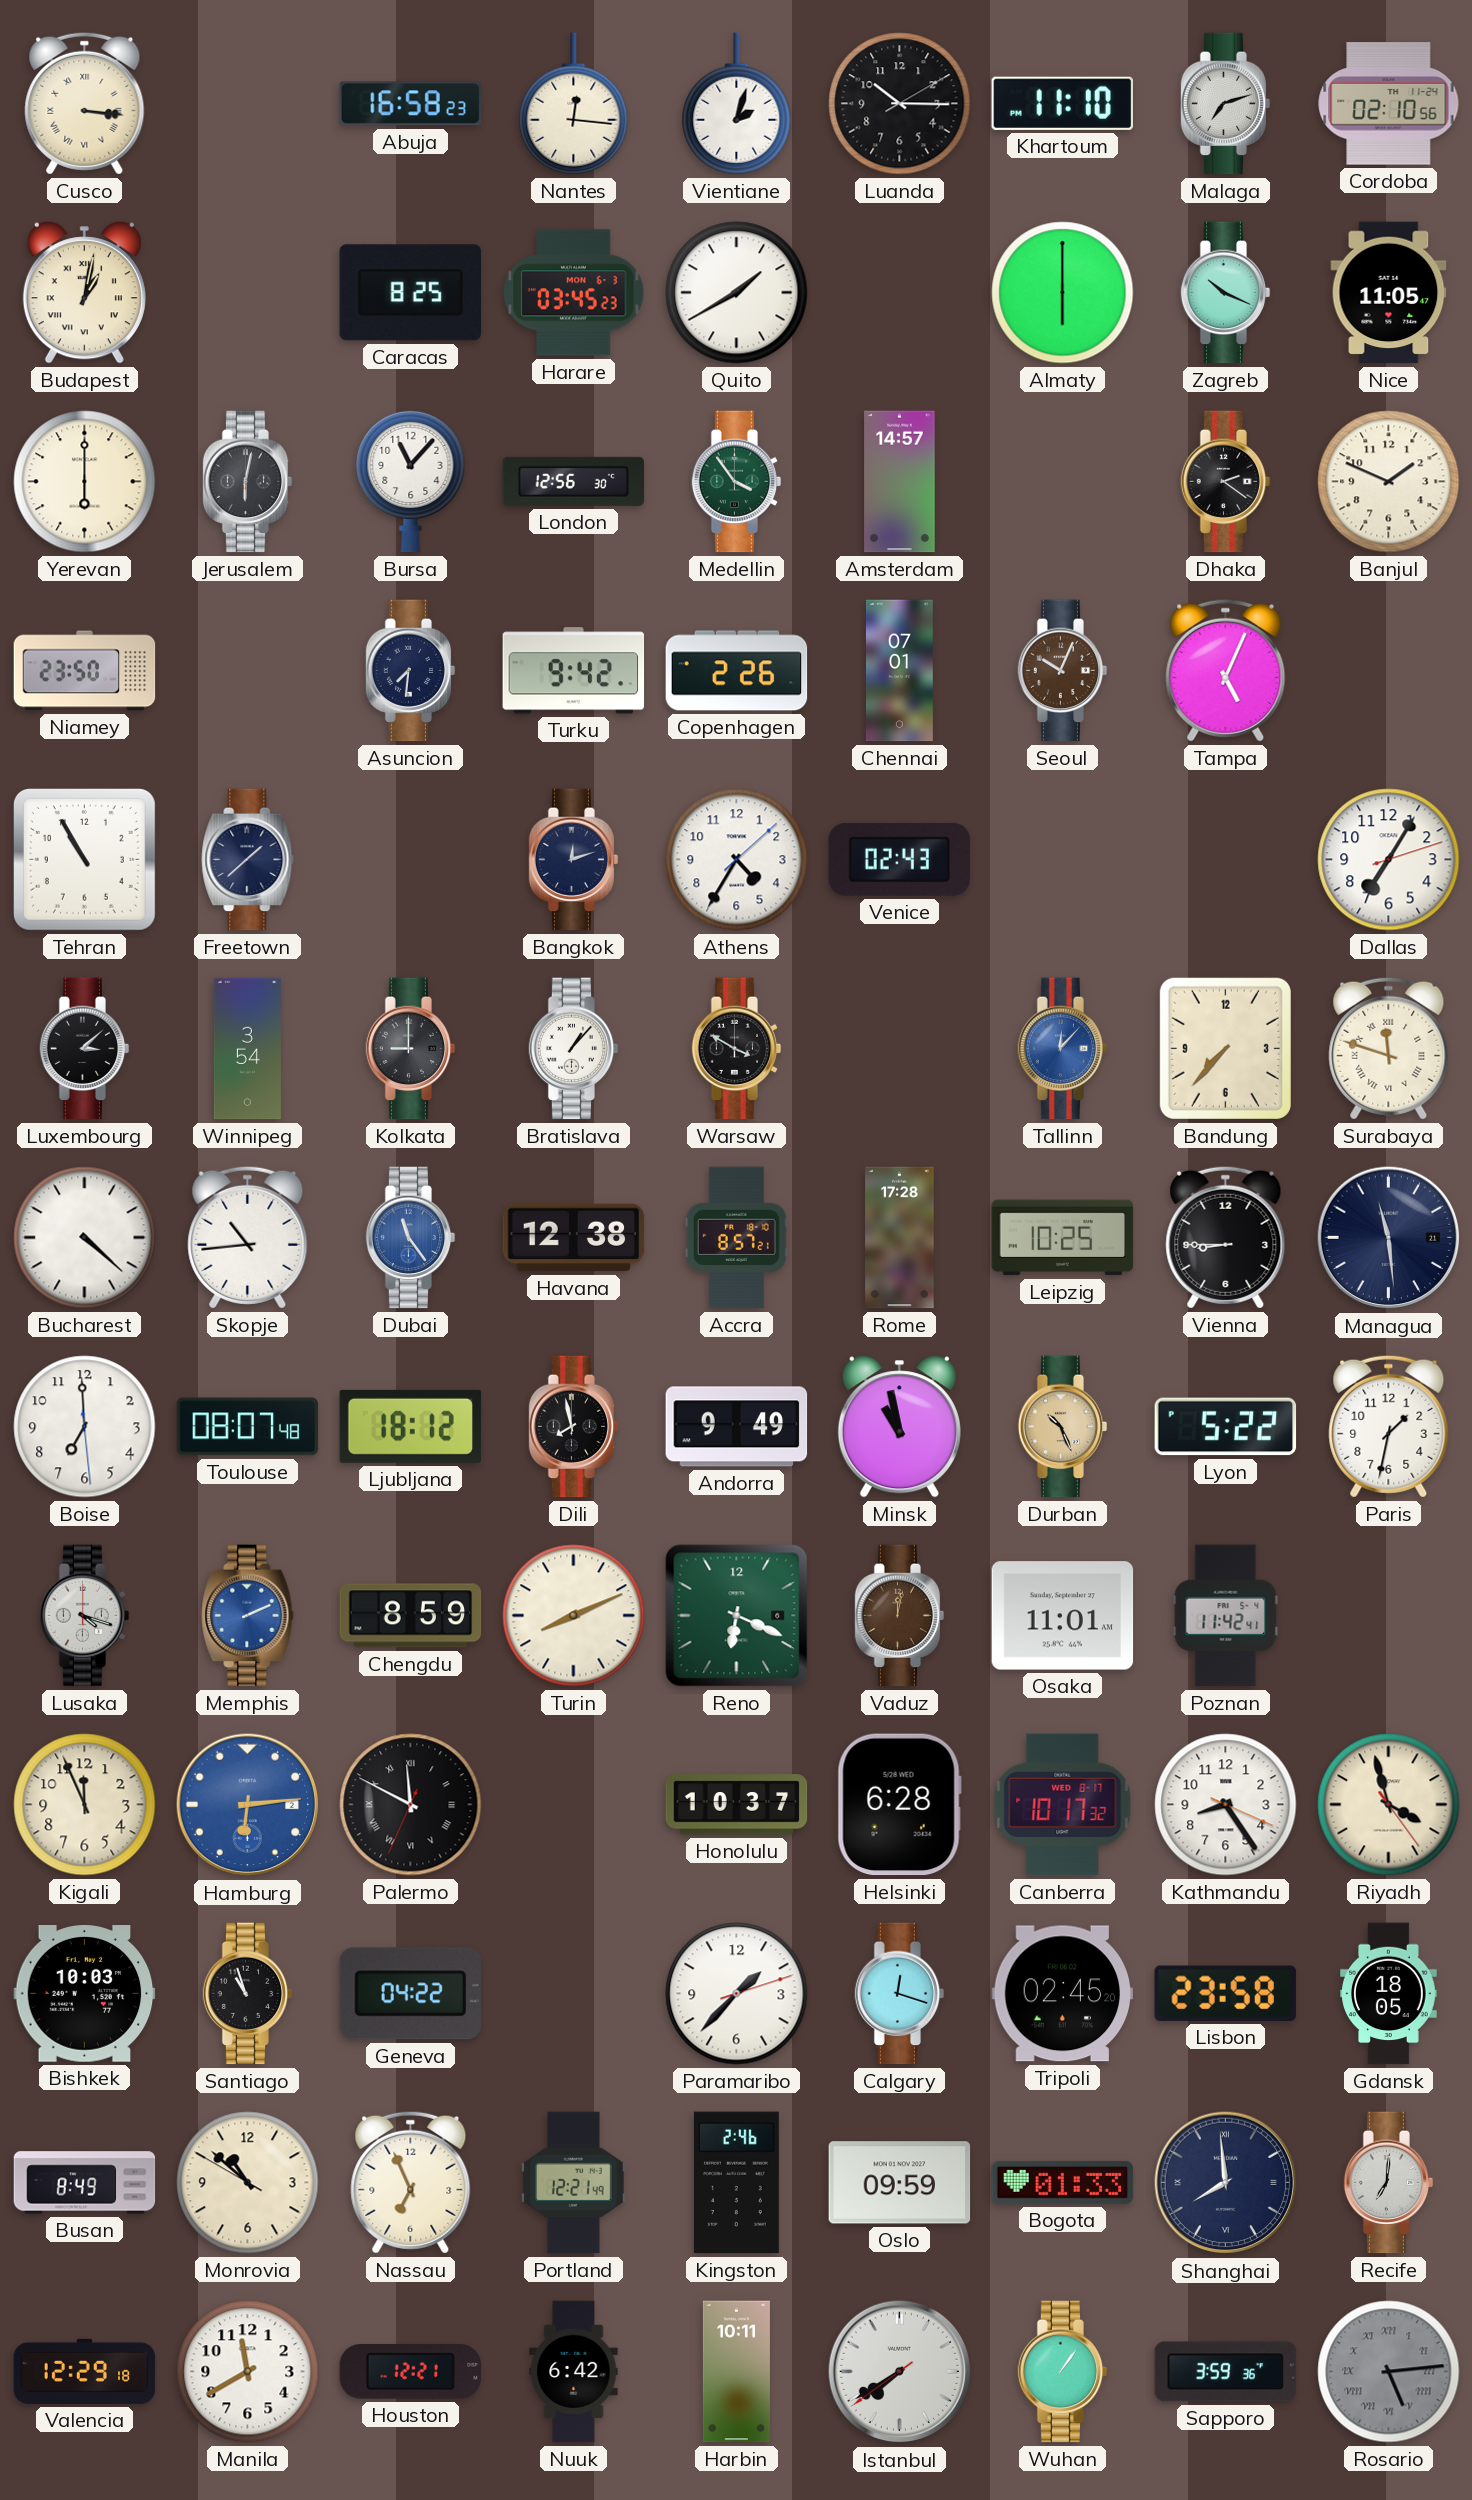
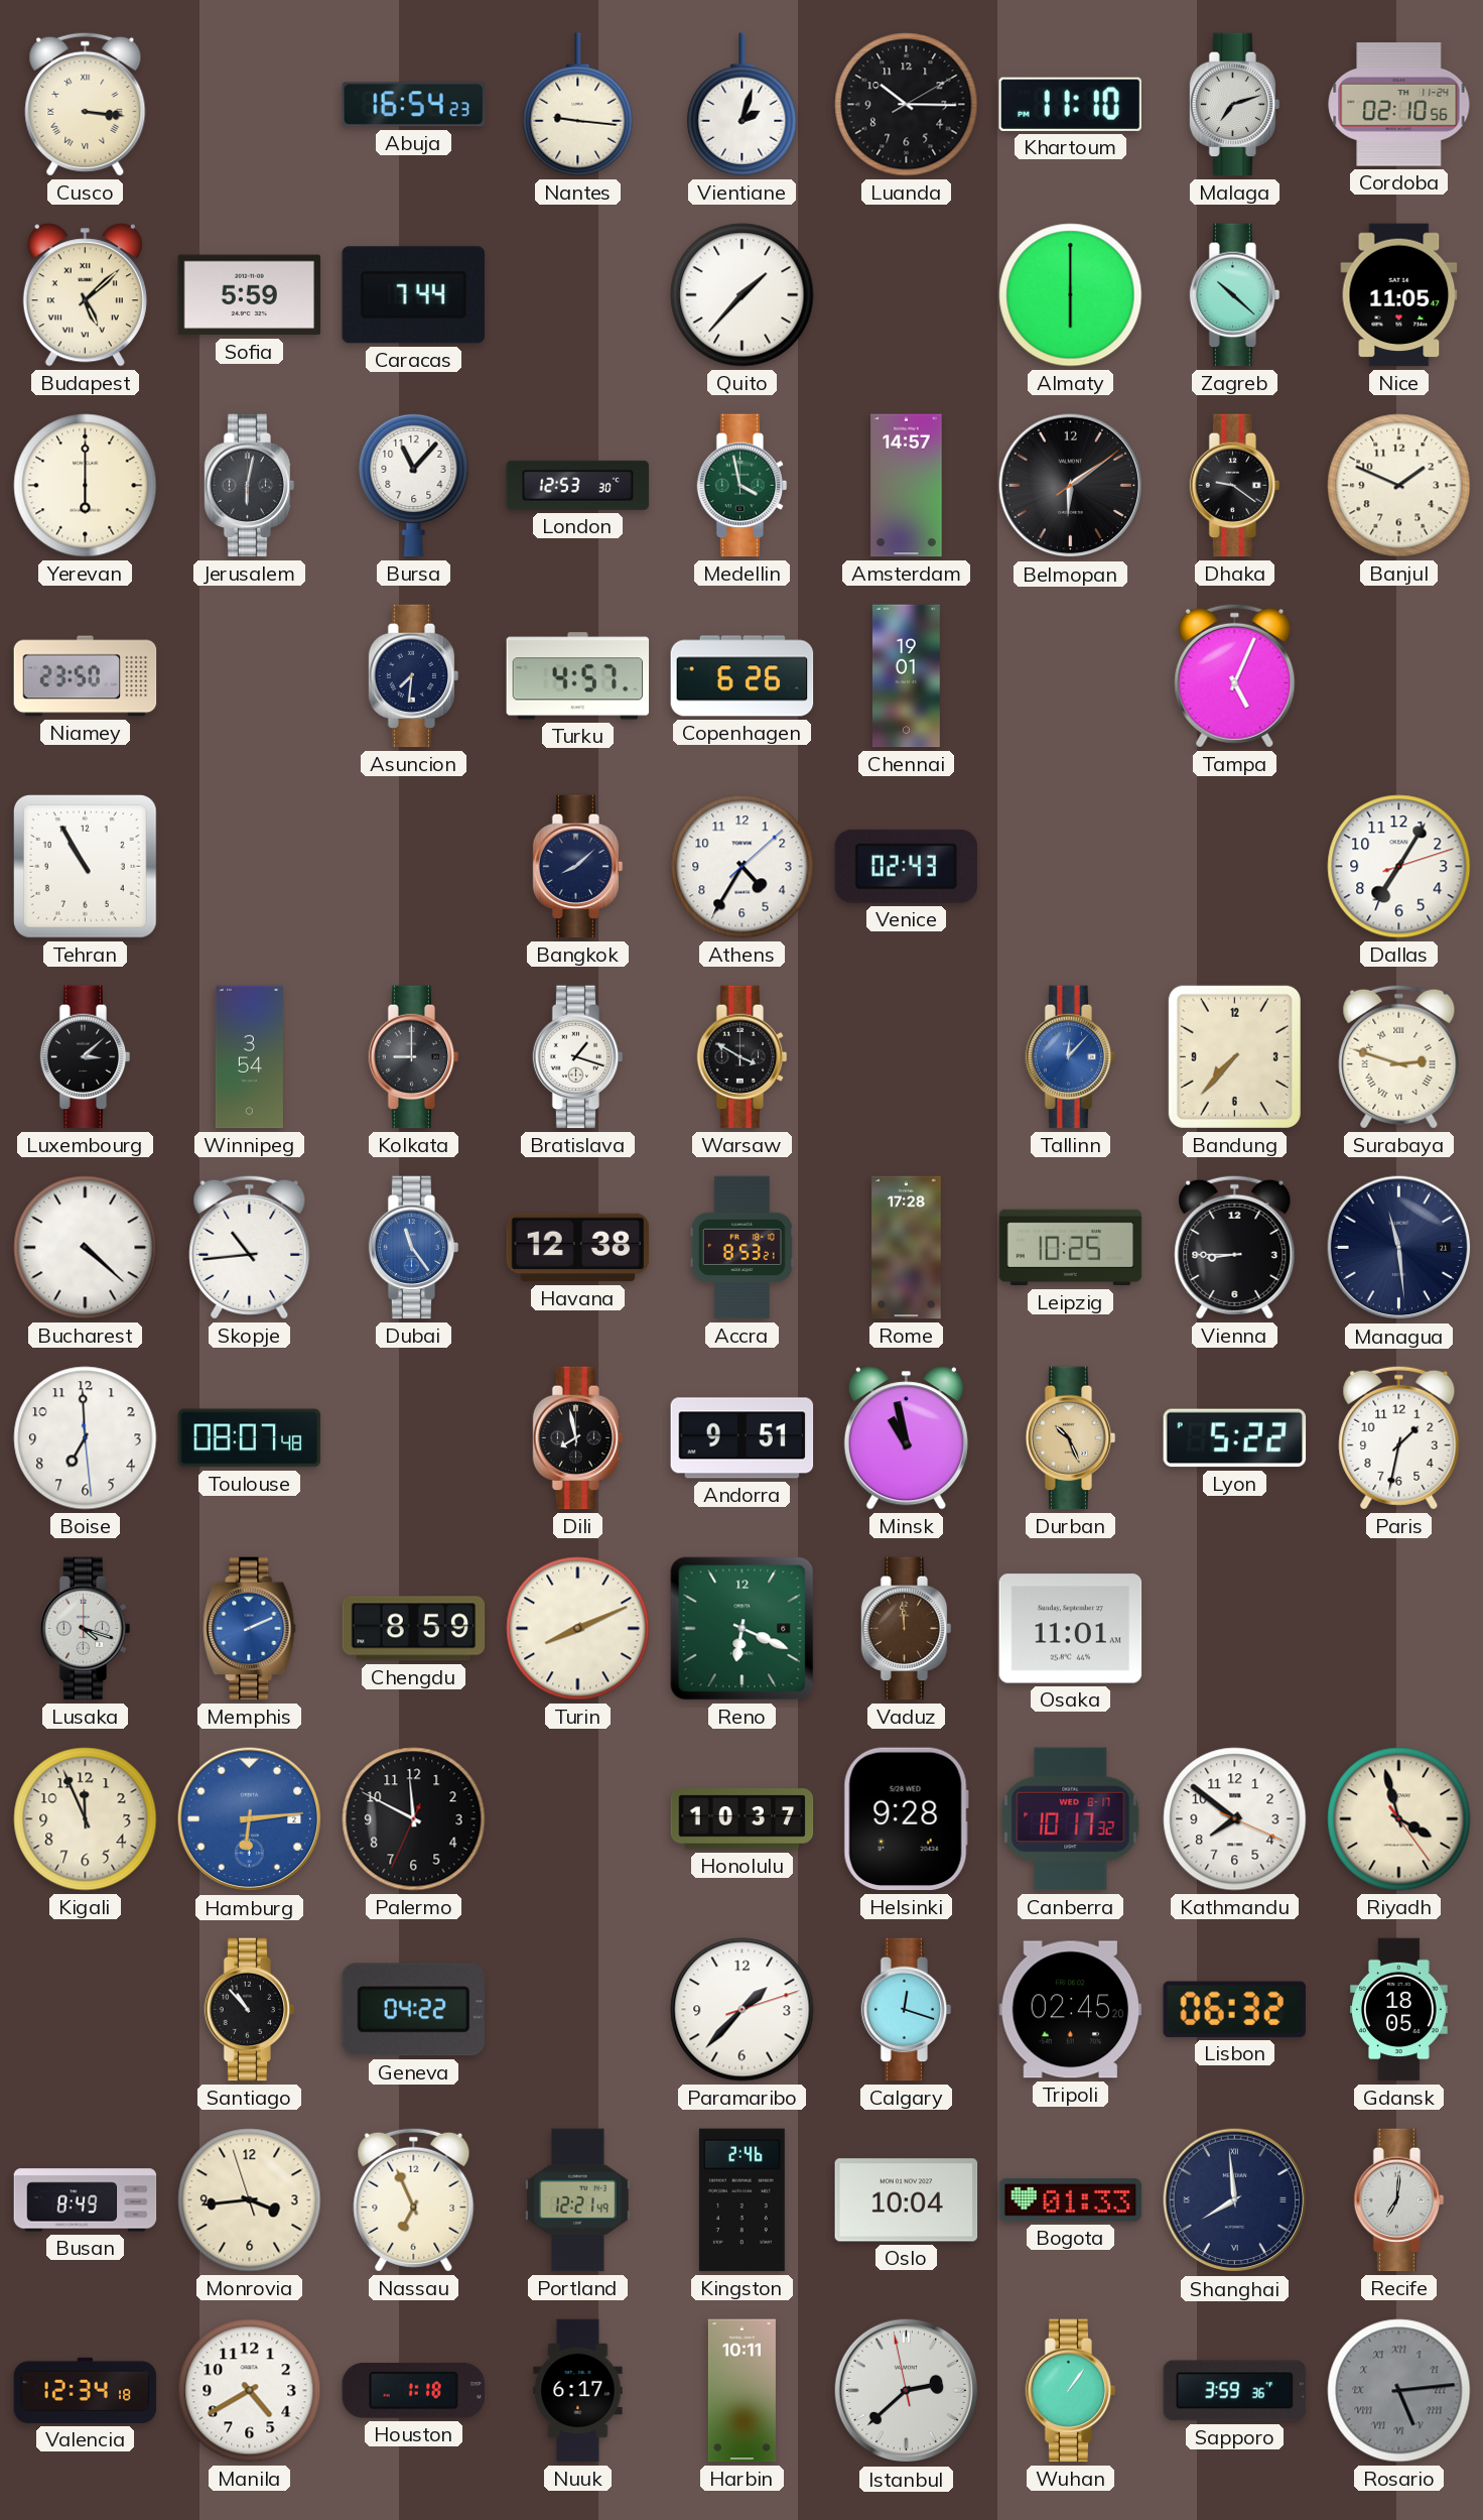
Abuja: 16:58 -> 16:54 (414, 105)
Nantes: 12:16 -> 9:16 (578, 105)
Budapest: 1:02 -> 5:08 (85, 295)
Sofia: none -> 5:59 (250, 295)
Caracas: 8:25 -> 7:44 (413, 295)
Harare: 03:45 -> none (574, 293)
Quito: 1:40 -> 1:37 (743, 295)
Zagreb: 10:19 -> 10:22 (1235, 295)
London: 12:56 -> 12:53 (578, 485)
Medellin: 3:54 -> 3:58 (743, 486)
Belmopan: none -> 6:09 (1071, 486)
Dhaka: 2:21 -> 9:21 (1235, 486)
Turku: 9:42 -> 4:57 (578, 676)
Copenhagen: 2:26 -> 6:26 (743, 676)
Chennai: 07:01 -> 19:01 (906, 676)
Seoul: 10:04 -> none (1063, 671)
Freetown: 1:38 -> none (248, 860)
Bangkok: 12:12 -> 8:08 (578, 867)
Bratislava: 1:07 -> 1:18 (578, 1057)
Surabaya: 11:48 -> 2:48 (1399, 1056)
Accra: 8:57 -> 8:53 (741, 1248)
Ljubljana: 18:12 -> none (411, 1426)
Andorra: 9:49 -> 9:51 (743, 1438)
Vaduz: 12:02 -> 11:59 (907, 1629)
Poznan: 11:42 -> none (1226, 1616)
Palermo numerals: Roman -> Arabic (414, 1819)
Helsinki: 6:28 -> 9:28 (906, 1819)
Kathmandu: 8:24 -> 7:51 (1235, 1819)
Bishkek: 10:03 -> none (85, 1994)
Santiago: 10:57 -> 10:53 (250, 2010)
Lisbon: 23:58 -> 06:32 (1234, 2009)
Monrovia: 10:51 -> 3:43 (250, 2200)
Oslo: 09:59 -> 10:04 (907, 2200)
Valencia: 12:29 -> 12:34 (86, 2390)
Manila: 11:40 -> 4:40 (250, 2391)
Houston: 12:21 -> 1:18 (414, 2391)
Nuuk: 6:42 -> 6:17 (578, 2391)
Istanbul: 7:39 -> 2:37 (907, 2391)
